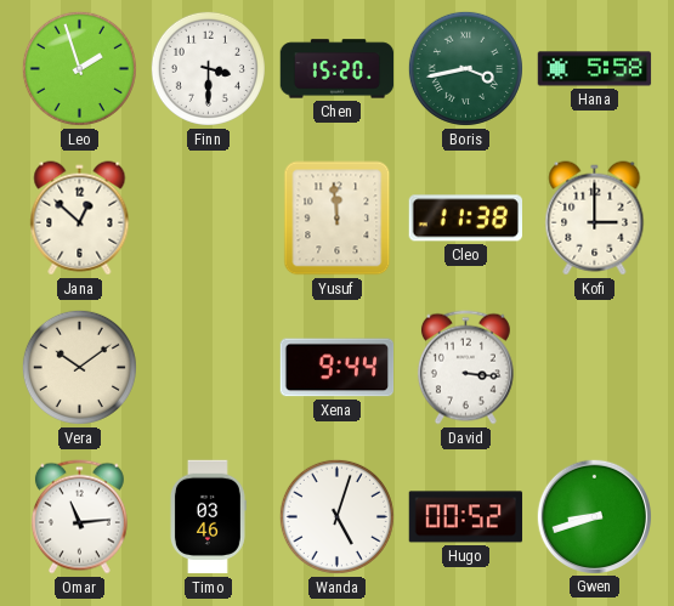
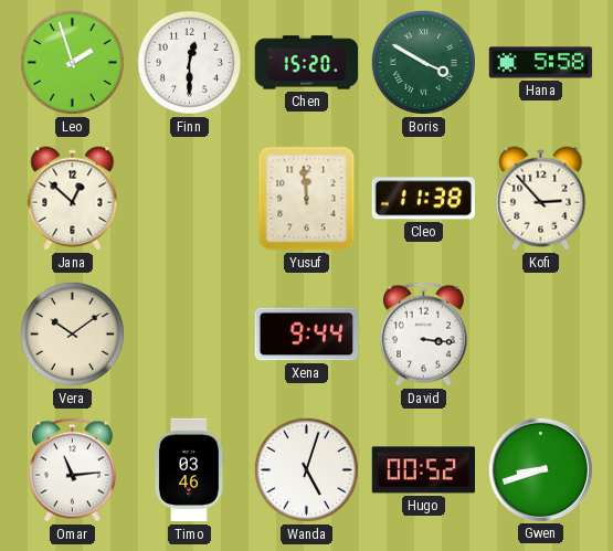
Finn: 3:30 -> 12:30 (189, 62)
Boris: 3:43 -> 3:50 (423, 62)
Kofi: 3:00 -> 2:53 (541, 199)
